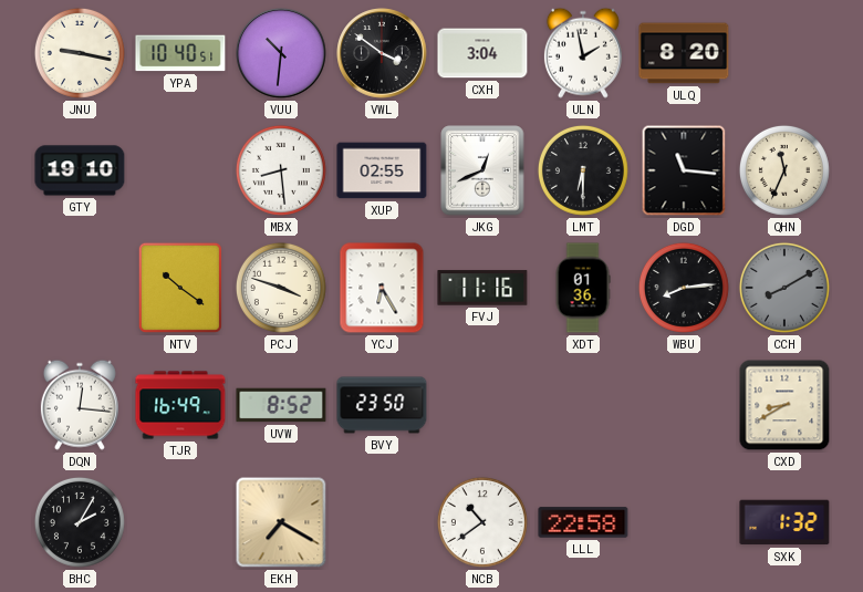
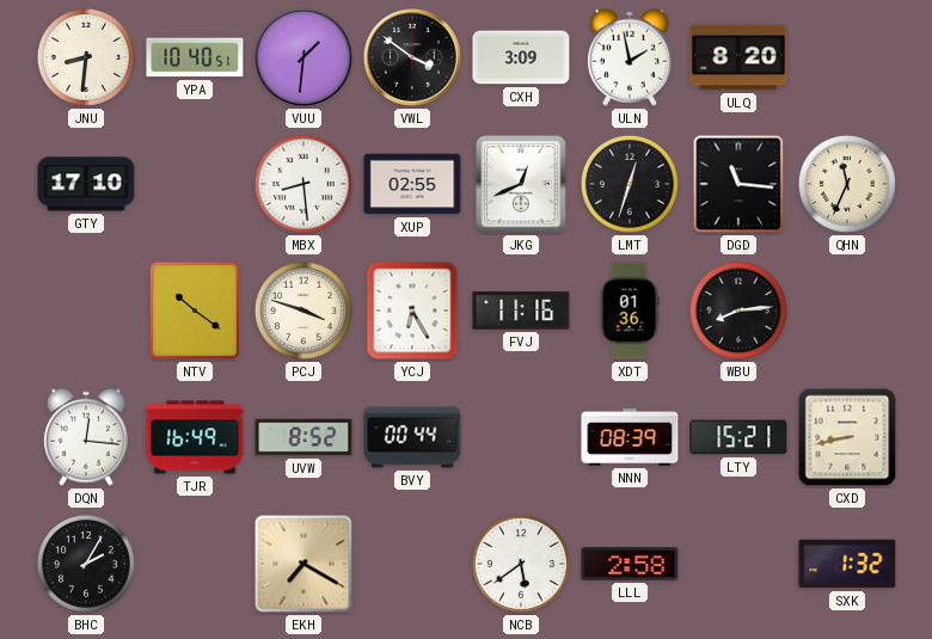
JNU: 9:17 -> 8:31 (86, 57)
VUU: 10:31 -> 1:31 (303, 57)
CXH: 3:04 -> 3:09 (521, 57)
GTY: 19:10 -> 17:10 (86, 184)
LMT: 6:30 -> 12:33 (630, 184)
CCH: 8:10 -> none (784, 288)
BVY: 23:50 -> 00:44 (412, 437)
NNN: none -> 08:39 (630, 438)
LTY: none -> 15:21 (738, 437)
CXD: 8:40 -> 8:43 (847, 437)
NCB: 10:39 -> 5:39 (521, 564)
LLL: 22:58 -> 2:58 (630, 564)
